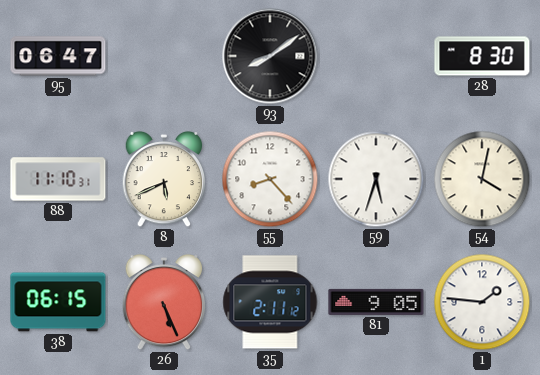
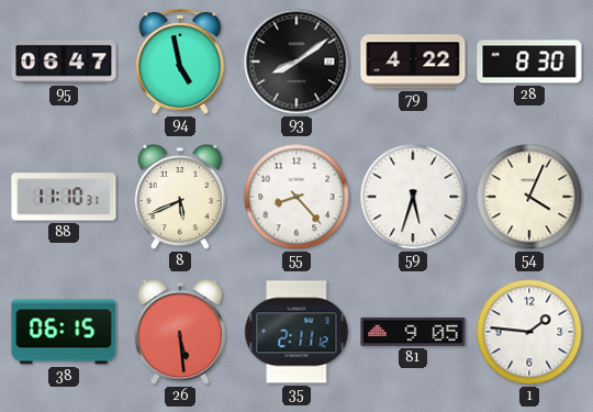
94: none -> 4:58 (180, 63)
79: none -> 4:22 (413, 62)
54: 4:02 -> 4:04 (529, 197)
26: 5:26 -> 5:29 (180, 332)
